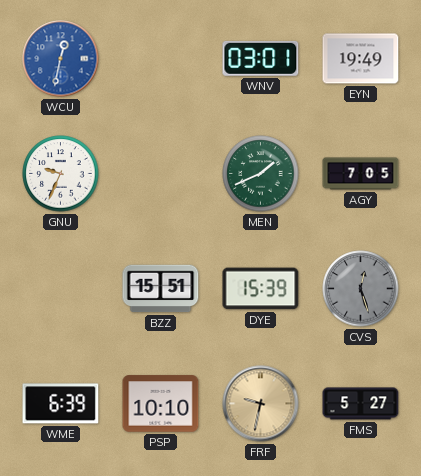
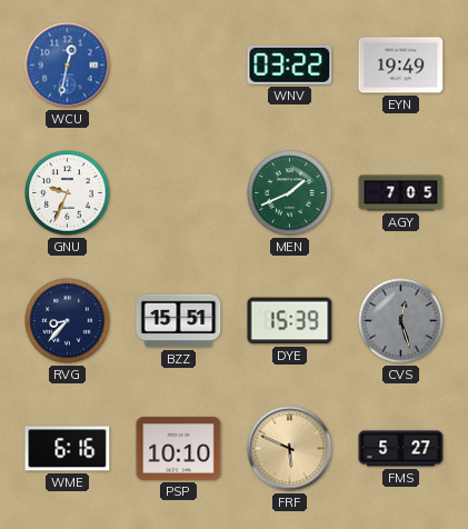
WNV: 03:01 -> 03:22 (290, 64)
RVG: none -> 8:37 (68, 321)
WME: 6:39 -> 6:16 (68, 449)
FRF: 9:32 -> 5:49 (290, 449)
